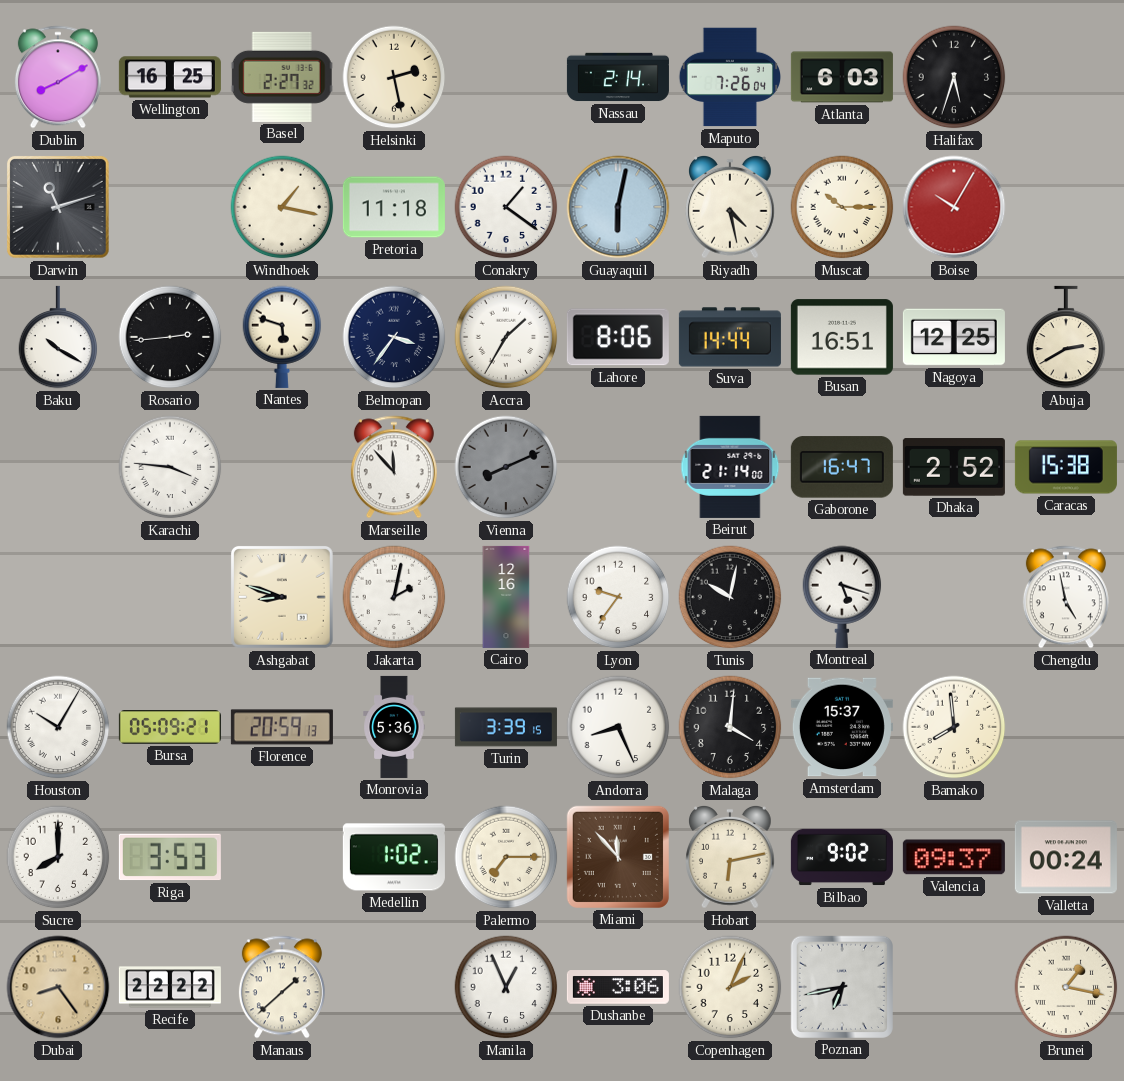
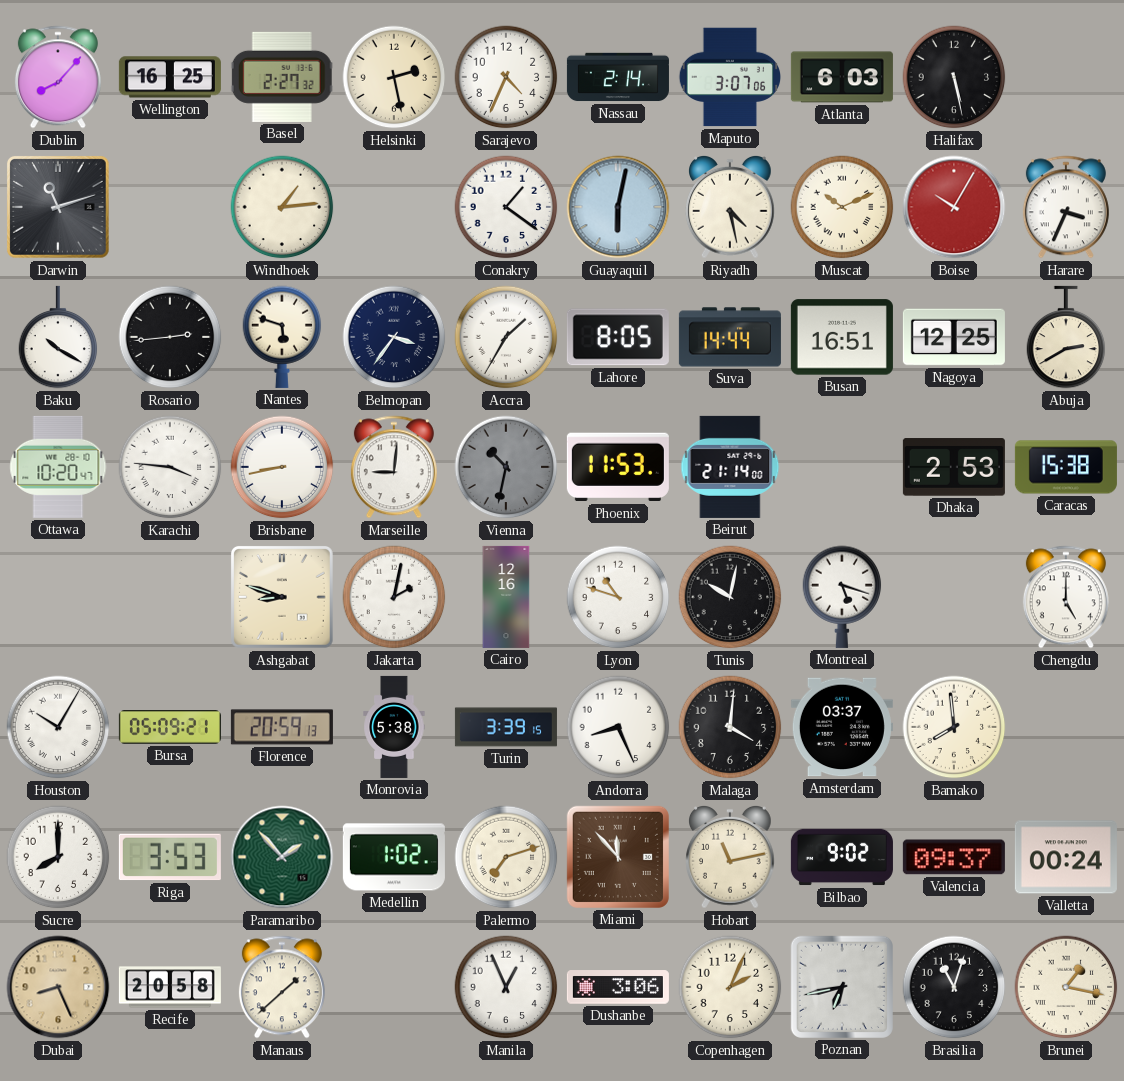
Dublin: 8:10 -> 8:07 (58, 77)
Sarajevo: none -> 4:34 (506, 77)
Maputo: 7:26 -> 3:07 (729, 77)
Halifax: 5:33 -> 5:28 (954, 77)
Windhoek: 1:17 -> 1:14 (282, 207)
Pretoria: 11:18 -> none (394, 207)
Muscat: 10:15 -> 10:11 (842, 207)
Harare: none -> 3:34 (1066, 207)
Lahore: 8:06 -> 8:05 (618, 337)
Ottawa: none -> 10:20 (58, 467)
Brisbane: none -> 8:43 (282, 467)
Marseille: 11:53 -> 9:01 (394, 467)
Vienna: 8:11 -> 10:32 (506, 467)
Phoenix: none -> 11:53 (618, 467)
Gaborone: 16:47 -> none (842, 467)
Dhaka: 2:52 -> 2:53 (954, 467)
Lyon: 9:36 -> 10:48 (618, 597)
Chengdu: 4:58 -> 5:00 (1066, 597)
Monrovia: 5:36 -> 5:38 (394, 727)
Amsterdam: 15:37 -> 03:37 (842, 727)
Paramaribo: none -> 1:53 (282, 857)
Palermo: 7:15 -> 7:12 (506, 857)
Hobart: 6:13 -> 11:13 (731, 857)
Dubai: 8:24 -> 8:26 (58, 987)
Recife: 22:22 -> 20:58 (170, 987)
Brasilia: none -> 11:03 (954, 987)
